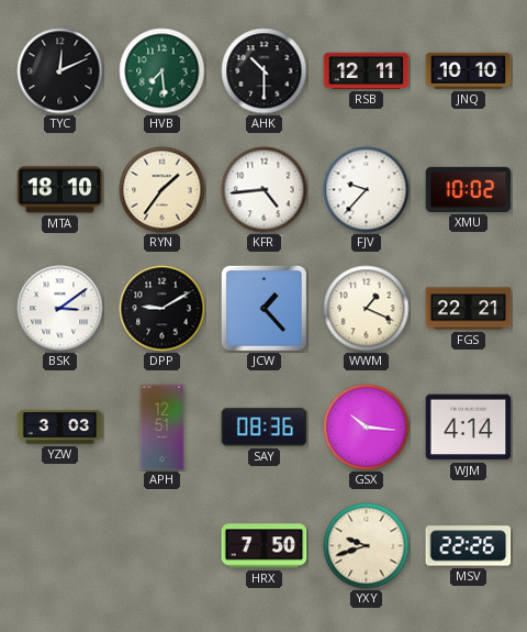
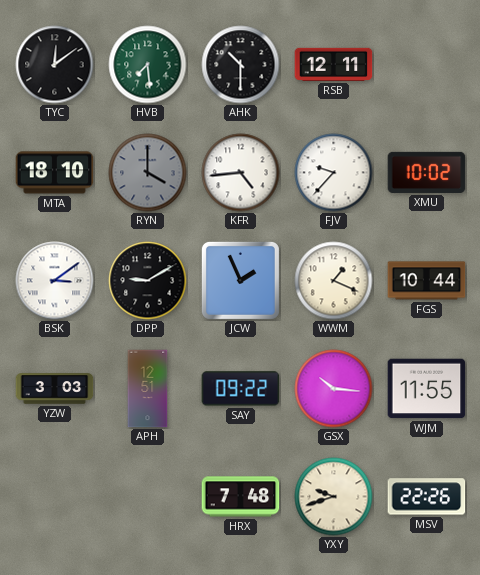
TYC: 12:11 -> 12:09 (55, 65)
JNQ: 10:10 -> none (469, 70)
RYN: 1:36 -> 4:00 (148, 173)
RYN dial: cream -> grey (148, 173)
JCW: 1:23 -> 1:56 (240, 280)
FGS: 22:21 -> 10:44 (427, 281)
SAY: 08:36 -> 09:22 (241, 389)
WJM: 4:14 -> 11:55 (427, 389)
HRX: 7:50 -> 7:48 (241, 497)
